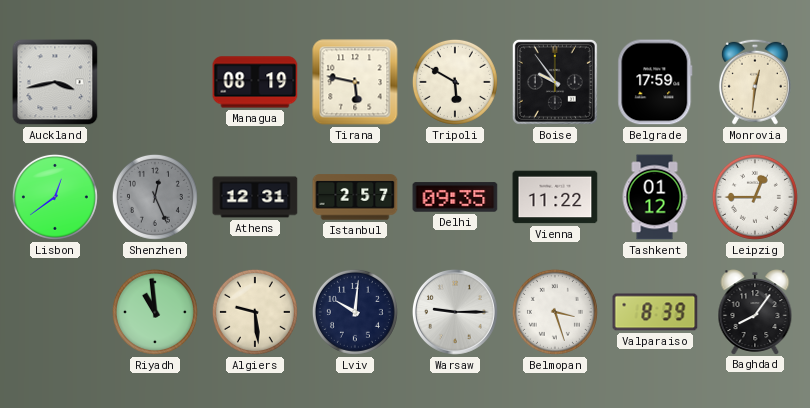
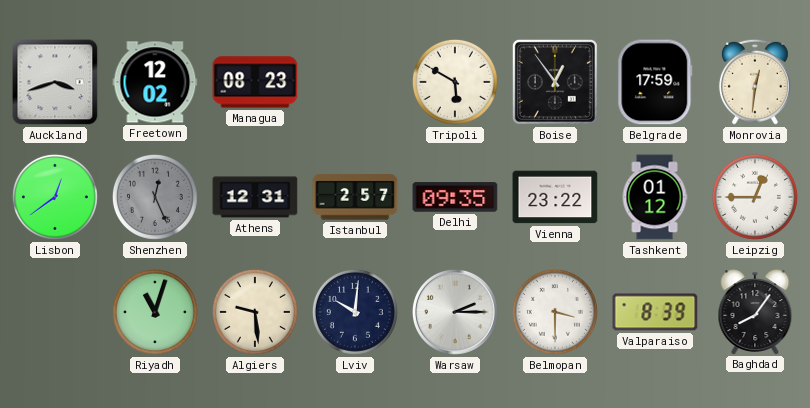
Auckland: 3:43 -> 3:42 (55, 82)
Freetown: none -> 12:02 (155, 82)
Managua: 08:19 -> 08:23 (255, 82)
Tirana: 5:47 -> none (355, 82)
Boise: 9:54 -> 12:54 (555, 82)
Vienna: 11:22 -> 23:22 (555, 197)
Riyadh: 10:59 -> 11:03 (155, 312)
Warsaw: 9:15 -> 2:15 (455, 312)
Belmopan: 3:27 -> 3:30 (555, 312)
